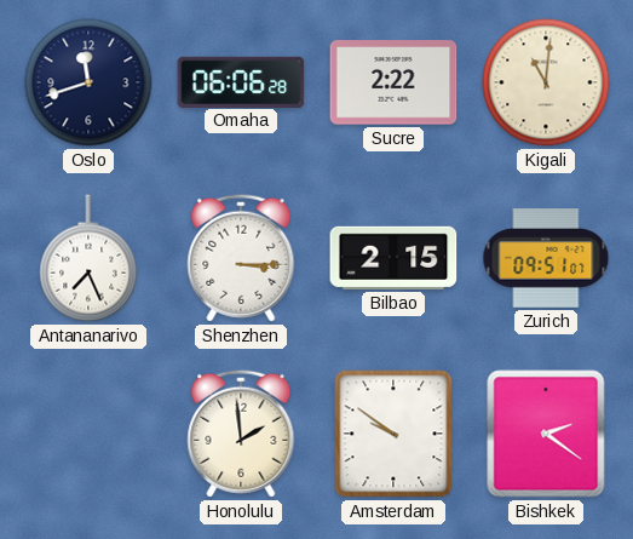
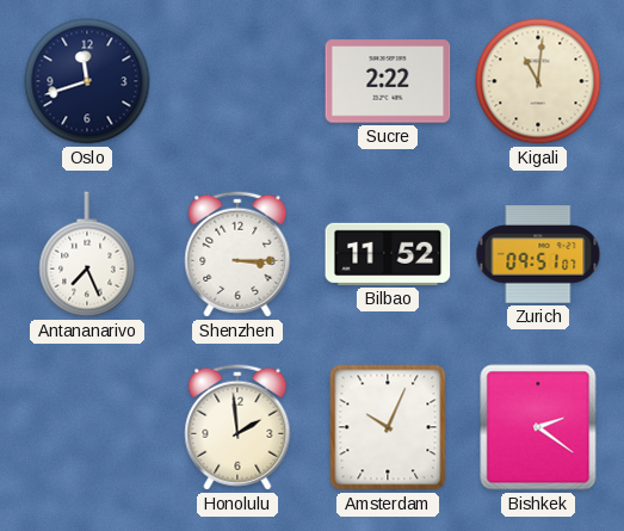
Omaha: 06:06 -> none (241, 81)
Bilbao: 2:15 -> 11:52 (388, 254)
Amsterdam: 9:51 -> 10:04 (388, 427)
